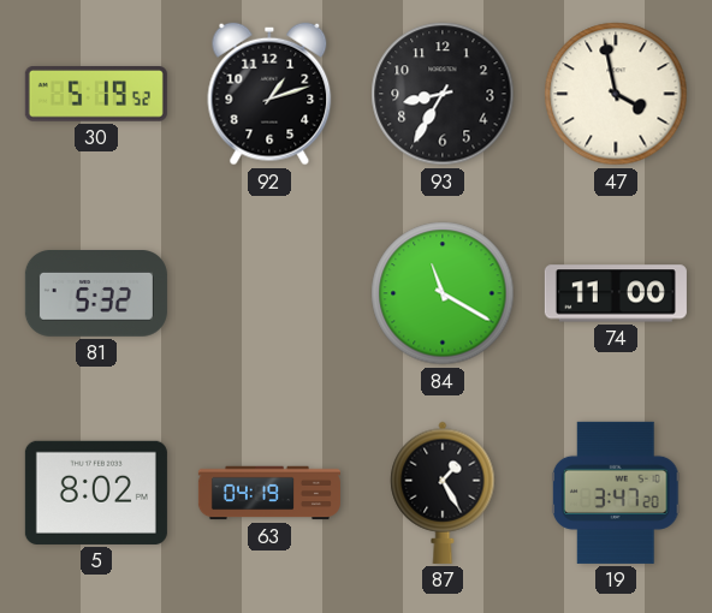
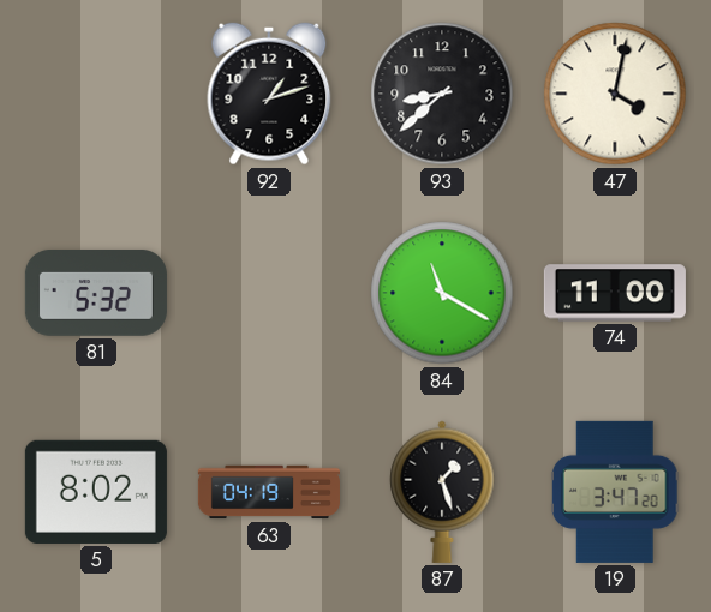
30: 5:19 -> none (96, 95)
93: 8:35 -> 8:38 (442, 94)
47: 3:58 -> 4:02 (615, 94)
87: 1:25 -> 1:27 (442, 492)
